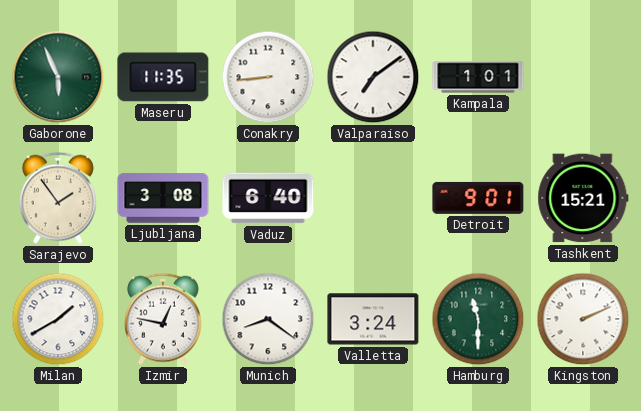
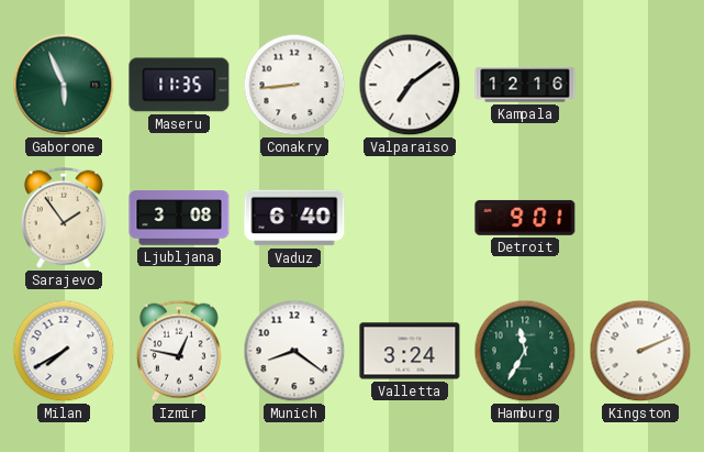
Kampala: 1:01 -> 12:16 (525, 85)
Tashkent: 15:21 -> none (583, 198)
Milan: 1:40 -> 7:40 (64, 351)
Hamburg: 11:30 -> 11:35 (525, 351)
